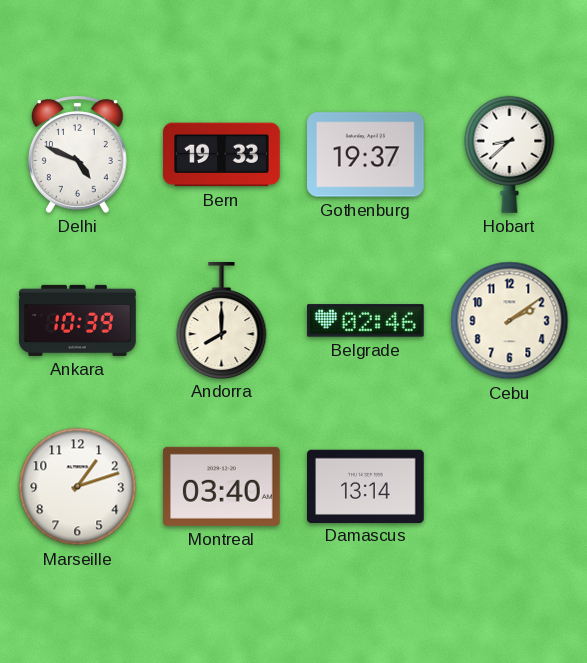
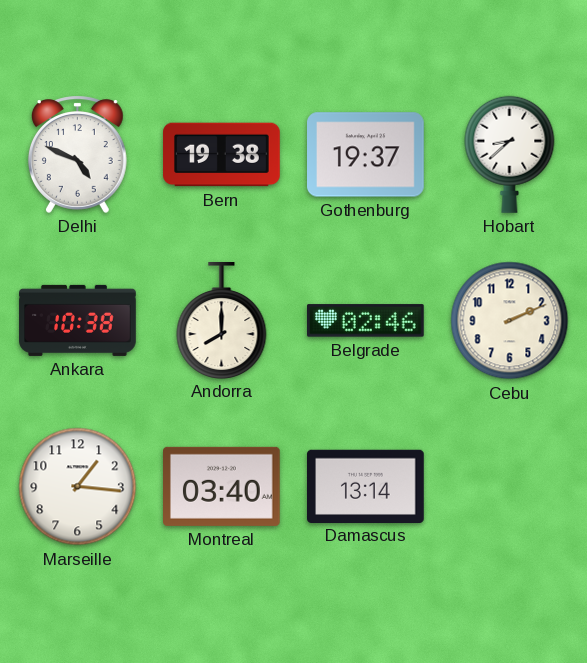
Bern: 19:33 -> 19:38 (222, 155)
Ankara: 10:39 -> 10:38 (78, 320)
Cebu: 2:09 -> 2:11 (510, 321)
Marseille: 1:12 -> 1:16 (78, 487)
